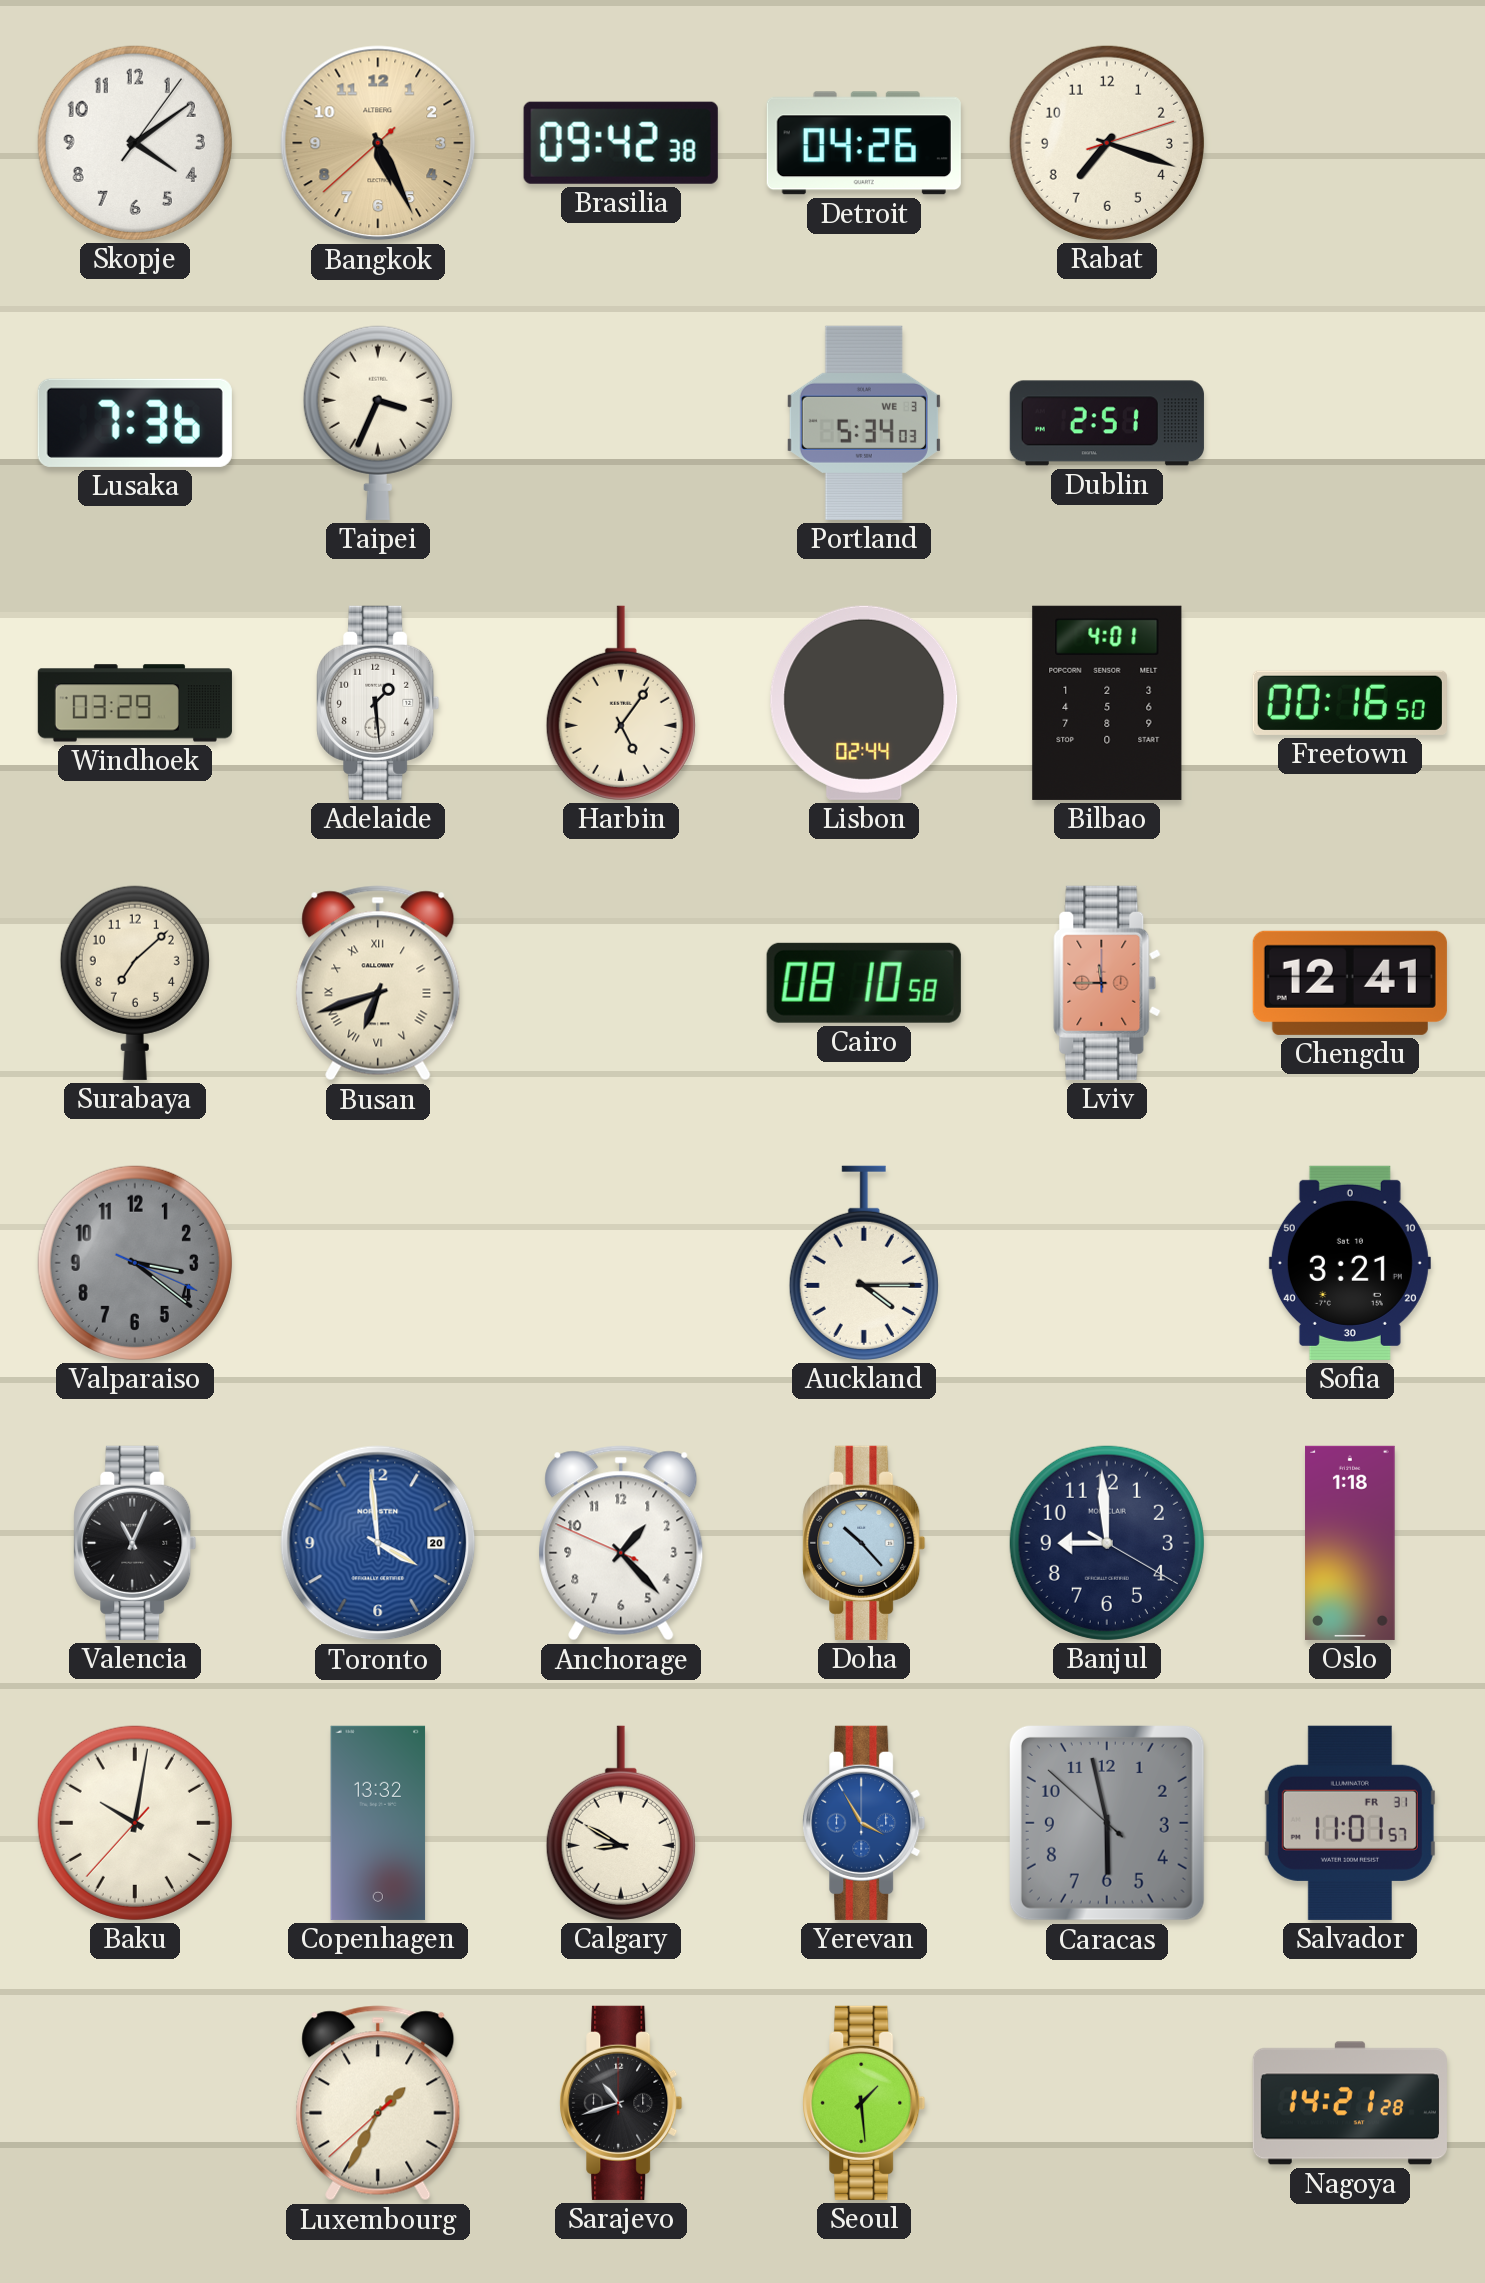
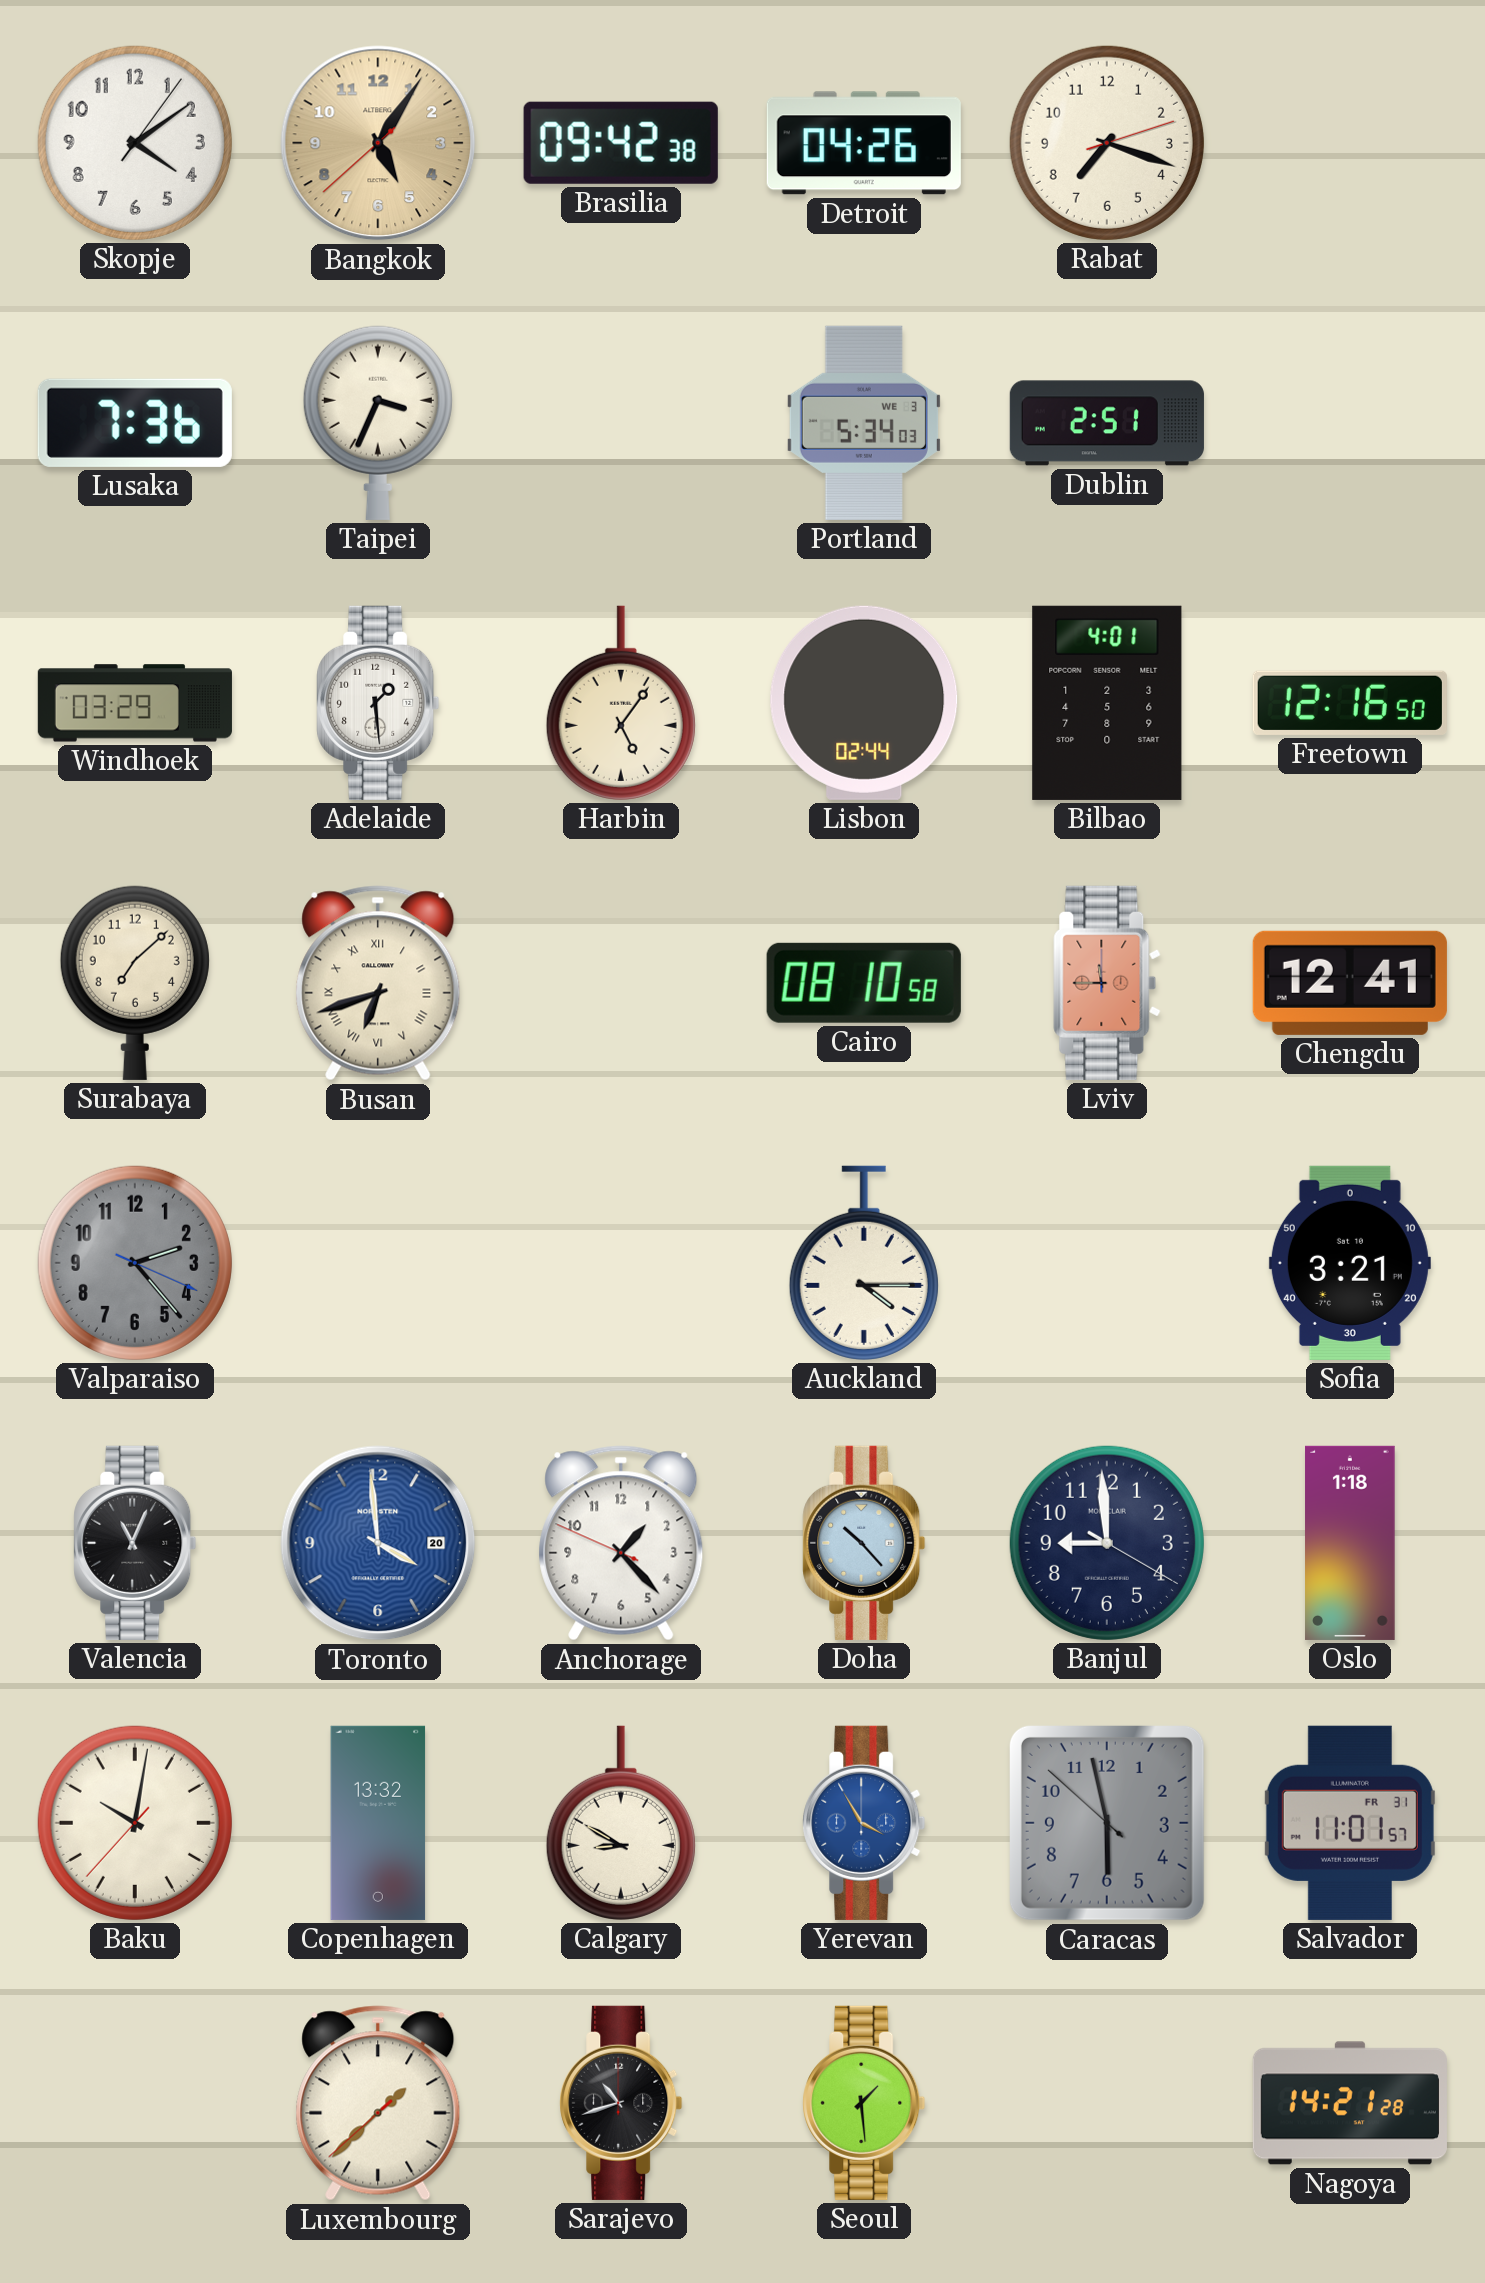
Bangkok: 5:25 -> 5:05 (378, 143)
Freetown: 00:16 -> 12:16 (1350, 703)
Valparaiso: 3:21 -> 2:23 (135, 1263)
Luxembourg: 1:34 -> 1:37 (378, 2103)
